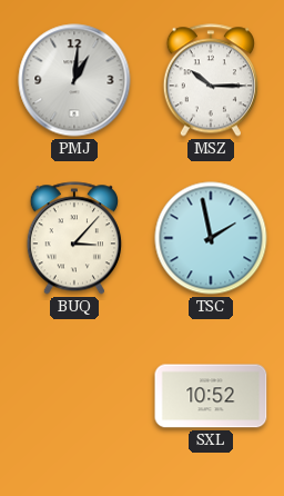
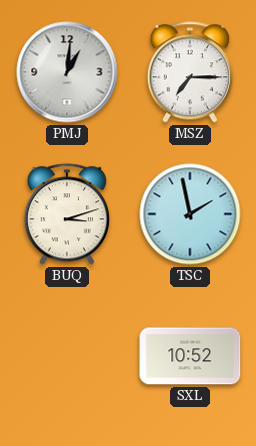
MSZ: 10:15 -> 7:15 (190, 72)
BUQ: 3:07 -> 3:12 (67, 214)
